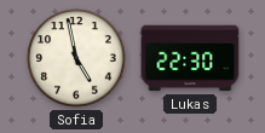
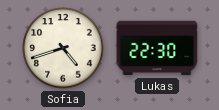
Sofia: 4:58 -> 4:42 (63, 48)
